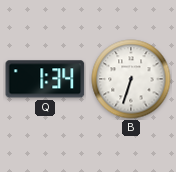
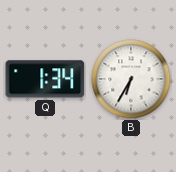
B: 6:33 -> 6:35 (131, 79)
